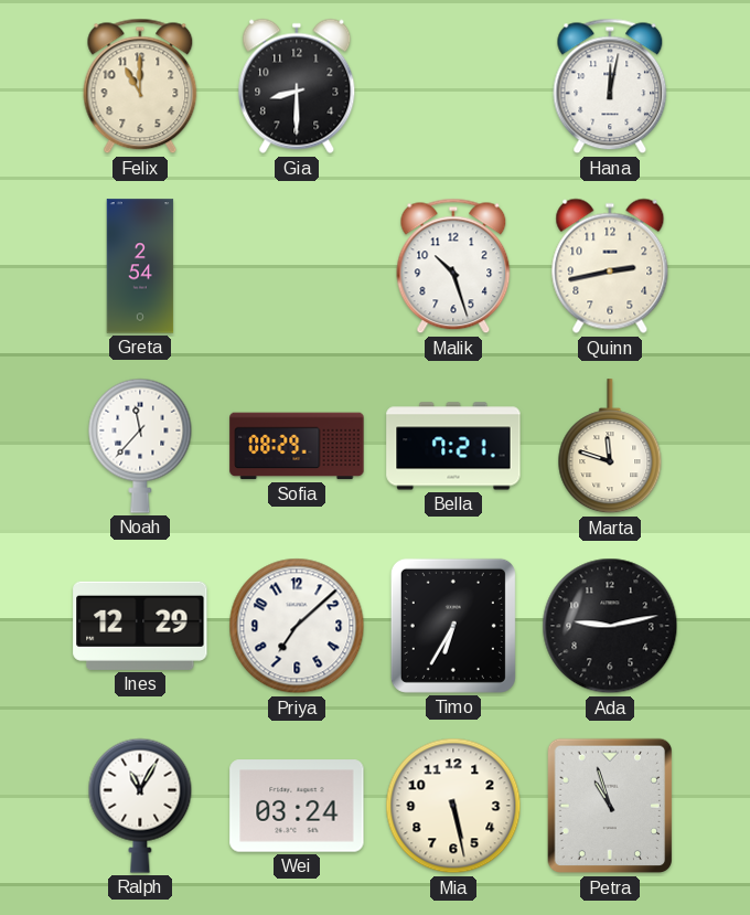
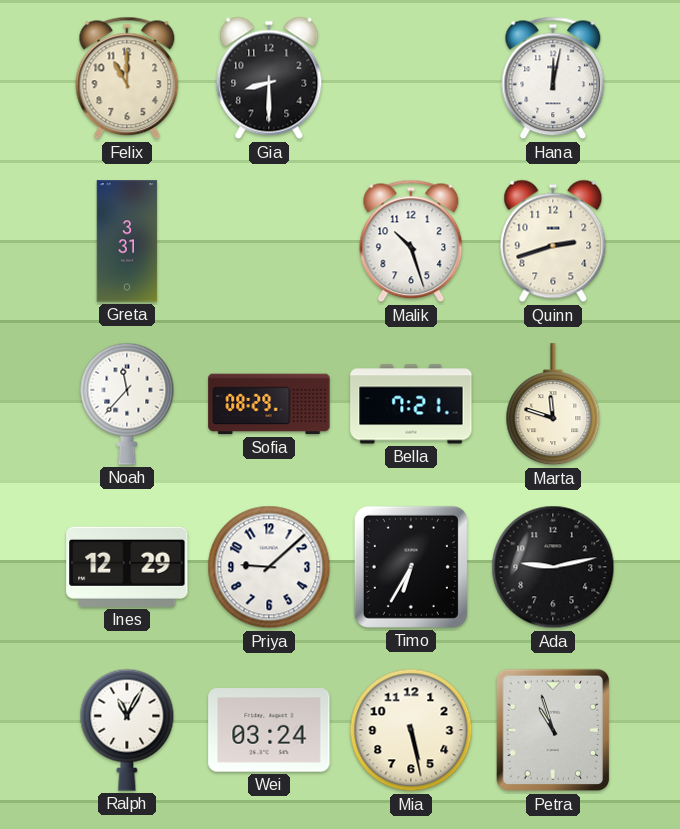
Greta: 2:54 -> 3:31 (127, 241)
Quinn: 2:43 -> 2:42 (553, 241)
Priya: 7:08 -> 9:08 (269, 567)
